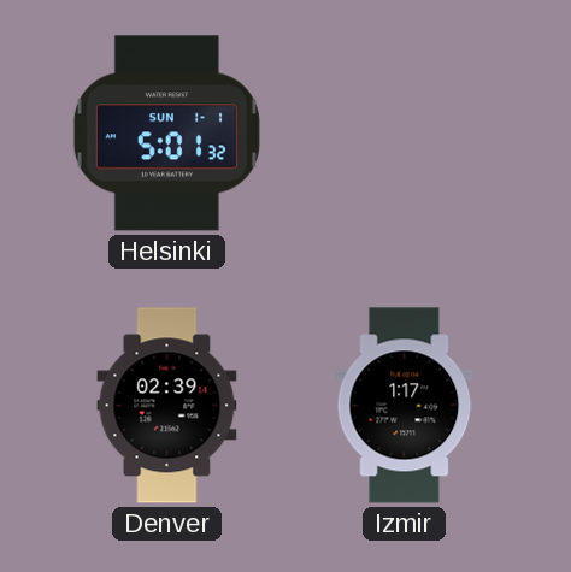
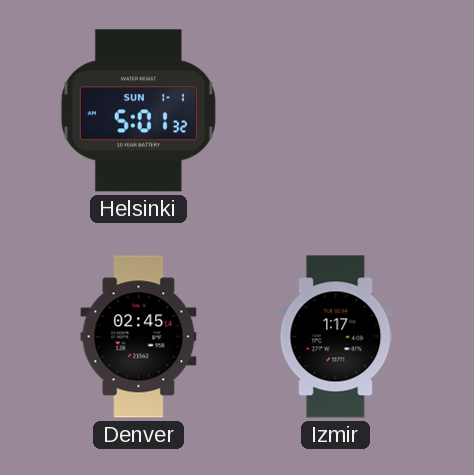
Denver: 02:39 -> 02:45 (139, 337)
